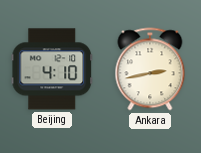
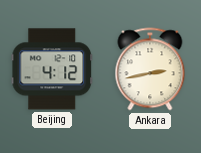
Beijing: 4:10 -> 4:12 (52, 69)
